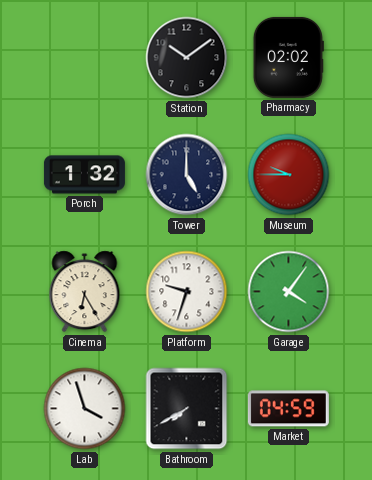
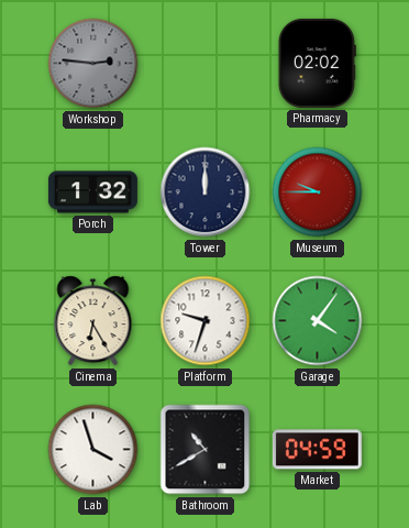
Workshop: none -> 2:46 (93, 64)
Station: 10:09 -> none (187, 58)
Tower: 5:00 -> 12:00 (206, 193)
Bathroom: 7:40 -> 10:40 (206, 450)
